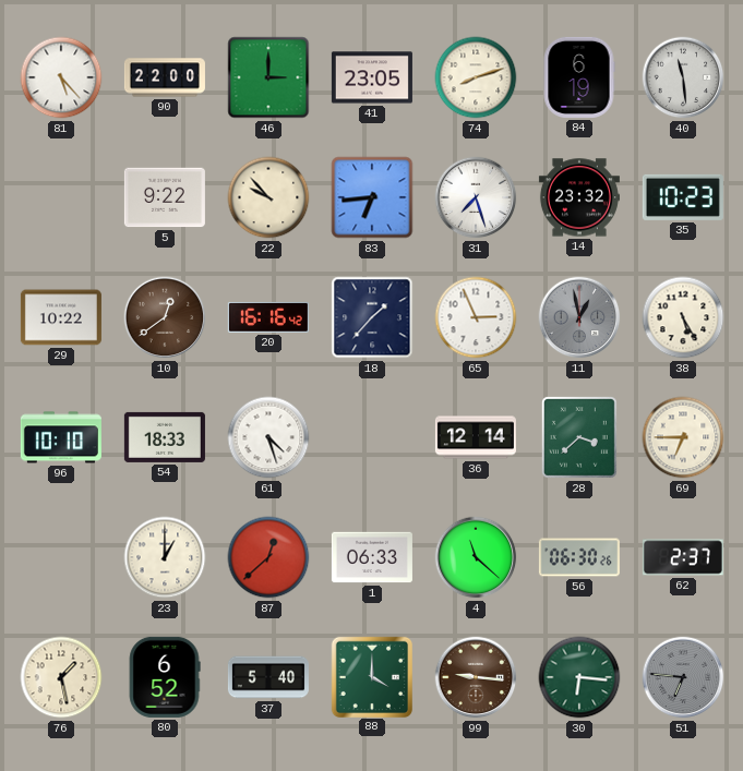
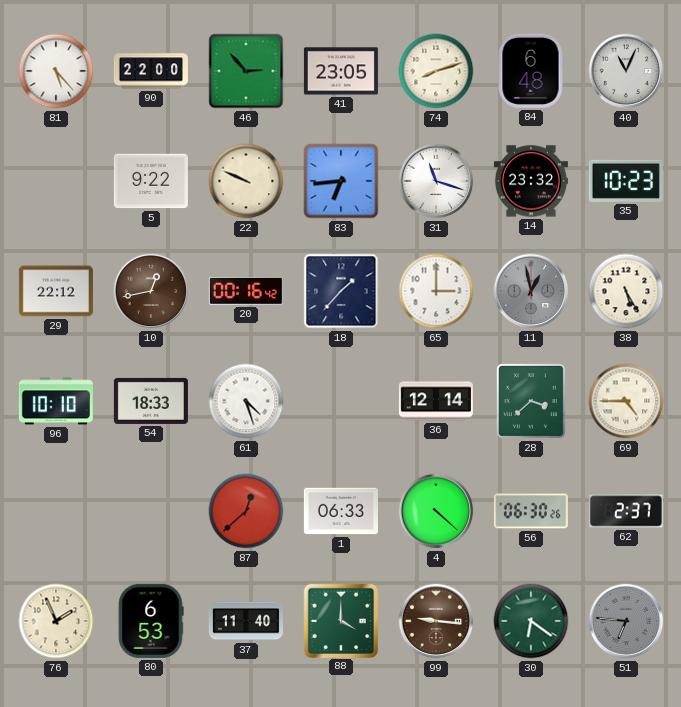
46: 3:00 -> 2:53 (246, 71)
84: 6:19 -> 6:48 (531, 71)
40: 11:29 -> 11:04 (626, 71)
22: 9:53 -> 9:49 (246, 181)
31: 7:27 -> 11:18 (436, 181)
29: 10:22 -> 22:12 (56, 291)
10: 12:39 -> 12:43 (151, 291)
20: 16:16 -> 00:16 (246, 291)
65: 2:56 -> 3:00 (436, 291)
69: 6:45 -> 4:45 (626, 401)
23: 1:00 -> none (165, 557)
4: 11:22 -> 4:22 (436, 511)
76: 1:28 -> 1:56 (56, 621)
80: 6:52 -> 6:53 (151, 621)
37: 5:40 -> 11:40 (246, 621)
30: 6:16 -> 6:21 (531, 621)
